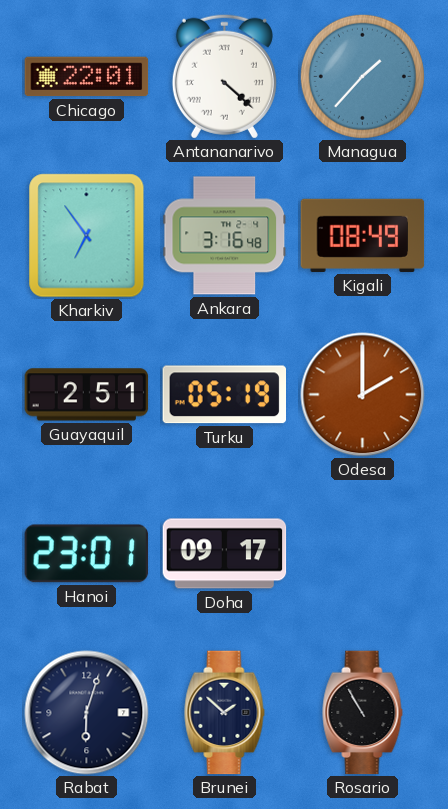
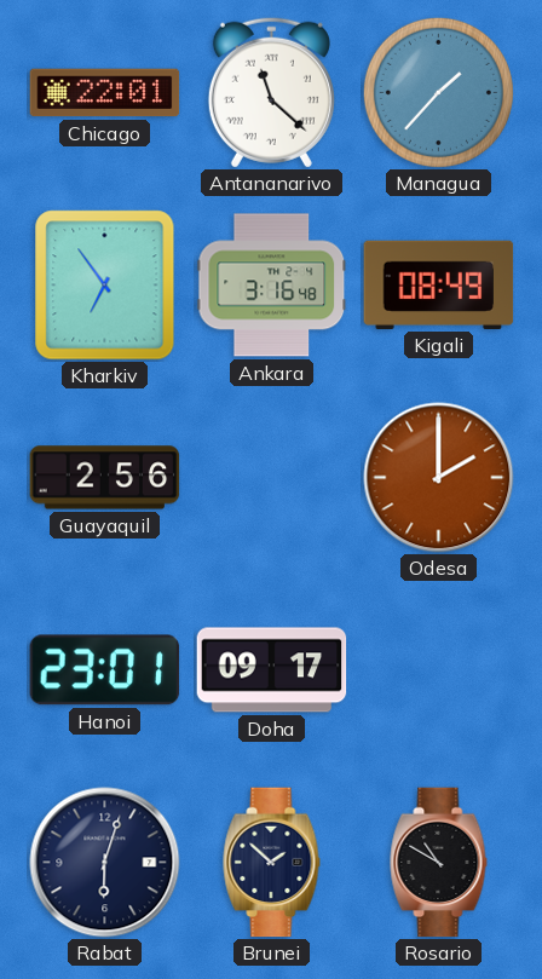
Antananarivo: 4:22 -> 11:22 (271, 92)
Guayaquil: 2:51 -> 2:56 (105, 478)
Turku: 05:19 -> none (224, 395)
Rosario: 10:55 -> 10:50 (439, 863)
